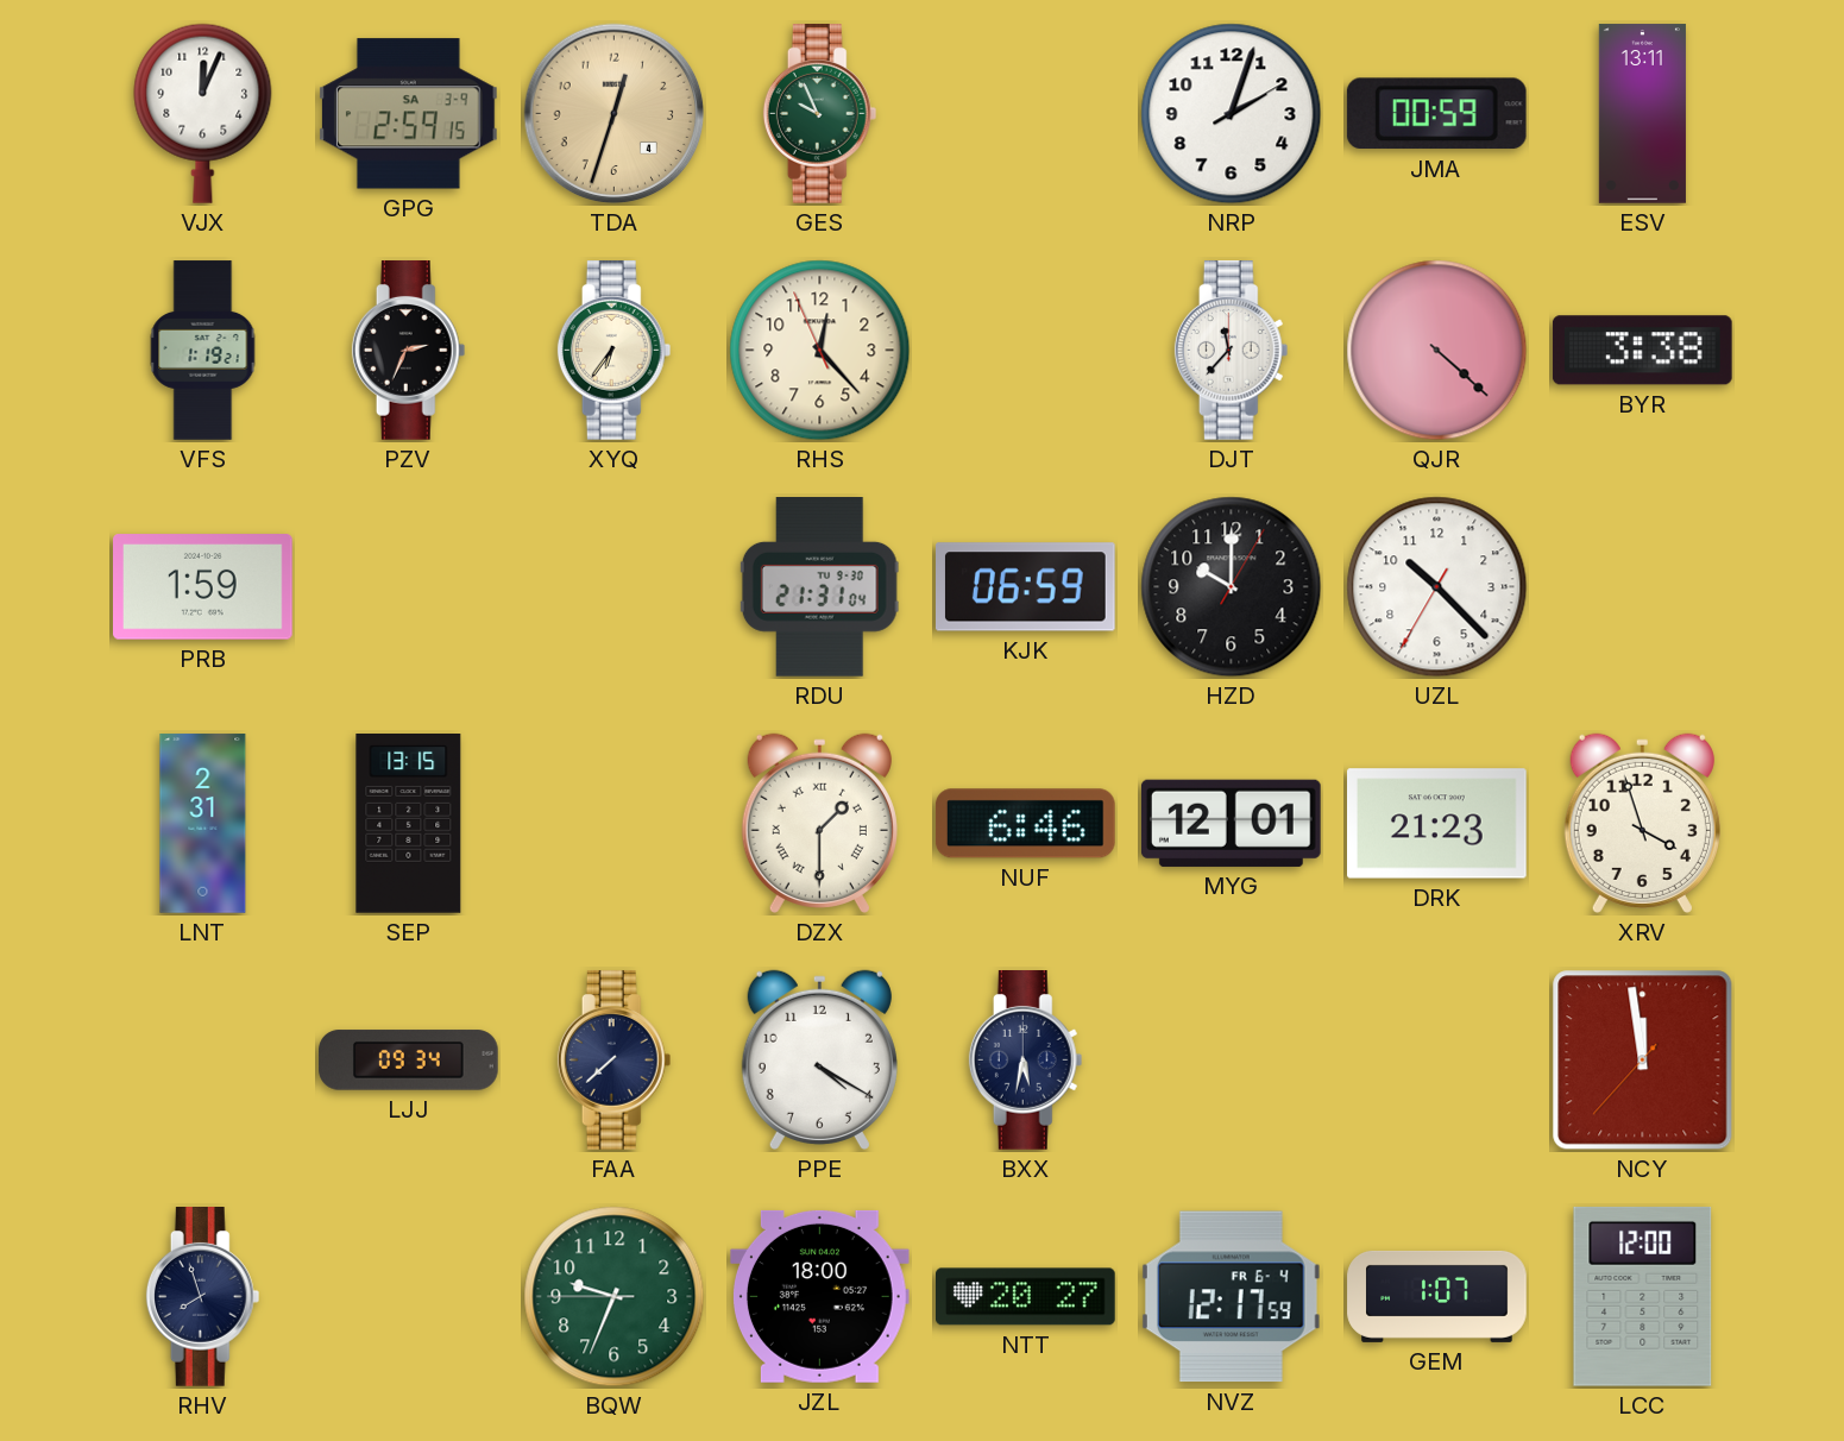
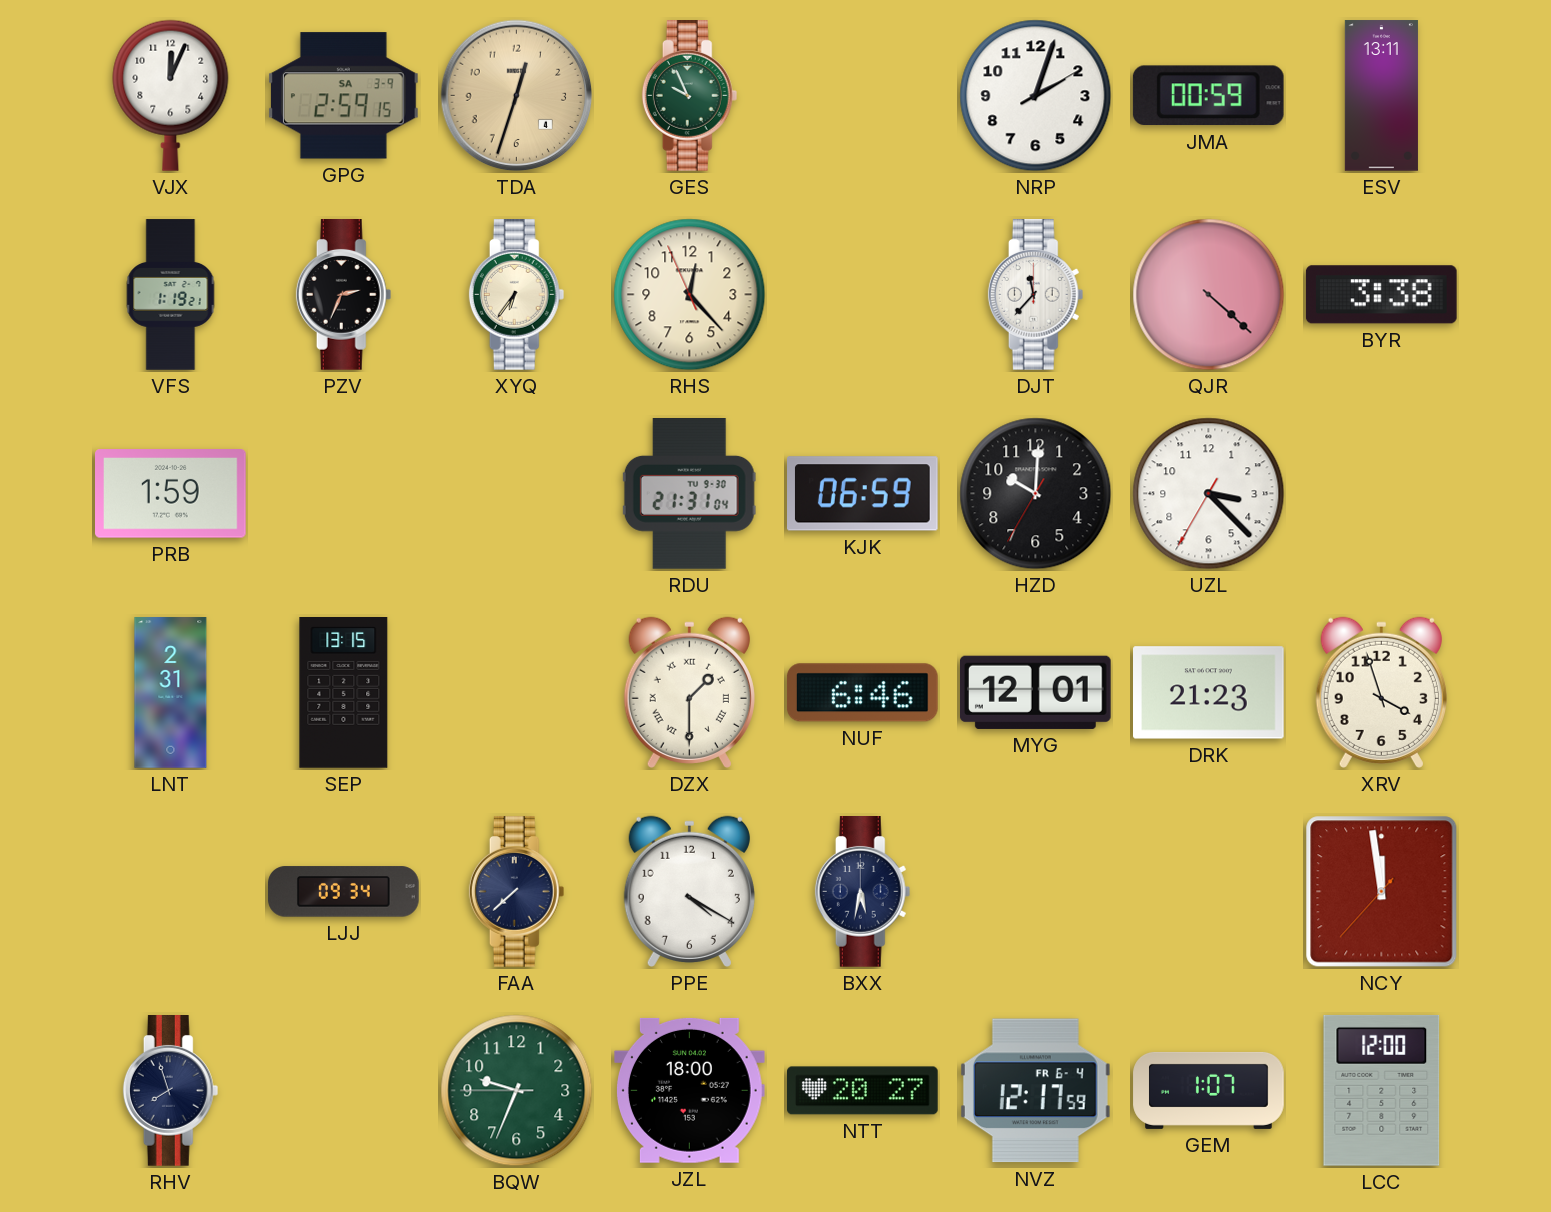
HZD: 10:00:05 -> 10:00:35 (1036, 494)
UZL: 10:22 -> 3:22 (1209, 494)
